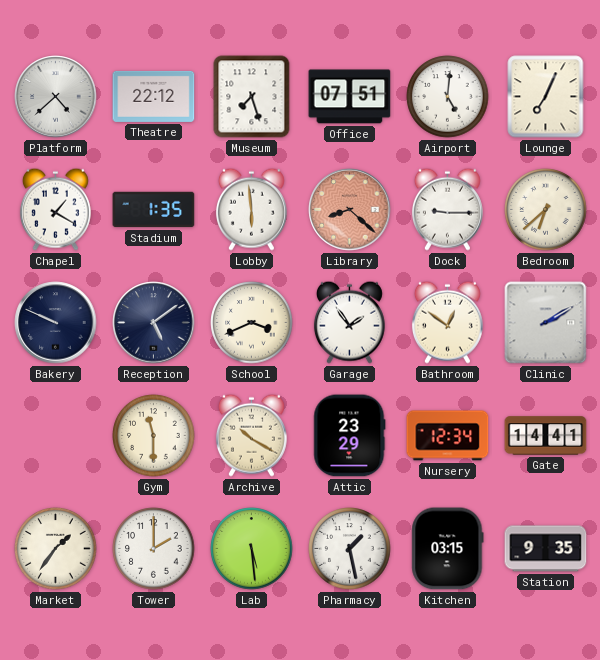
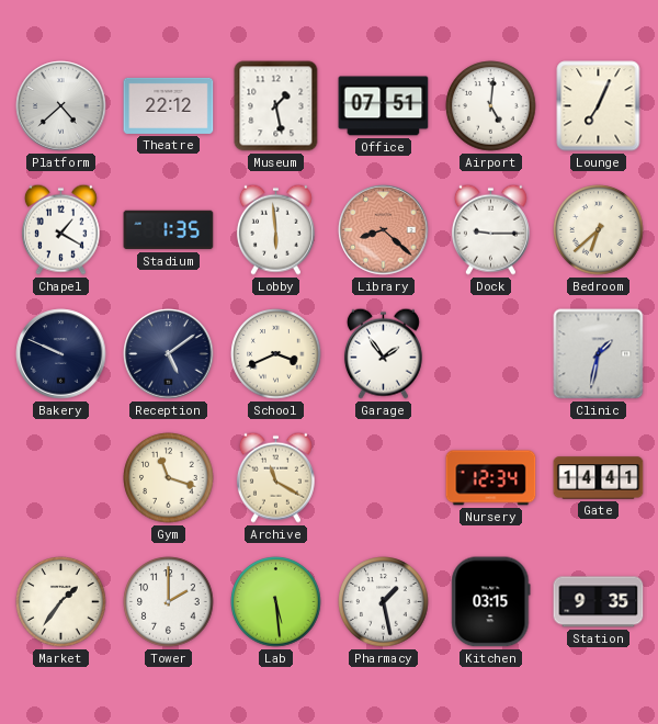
Museum: 7:27 -> 1:28 (276, 106)
Bathroom: 12:51 -> none (447, 322)
Clinic: 2:10 -> 1:32 (599, 354)
Gym: 11:30 -> 11:18 (169, 478)
Archive: 10:20 -> 11:20 (275, 477)
Attic: 23:29 -> none (350, 436)
